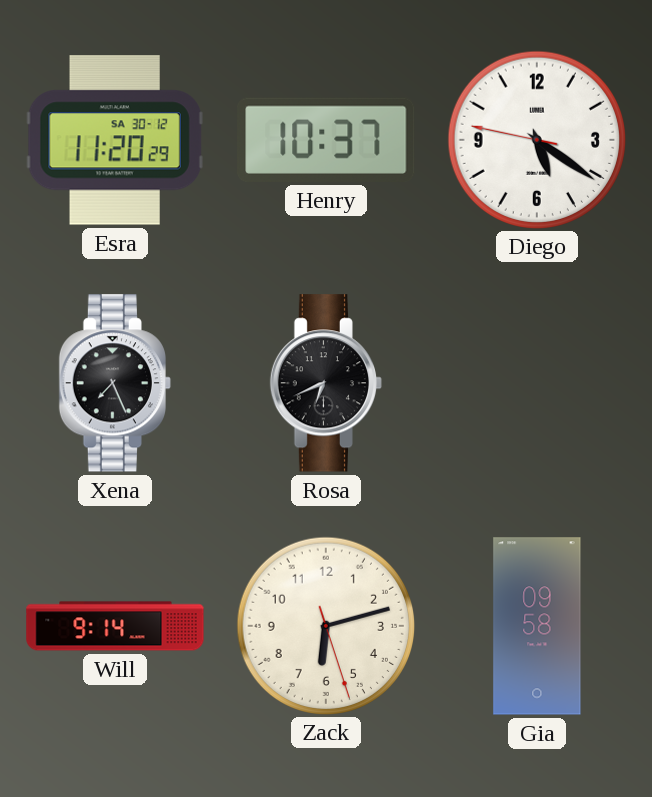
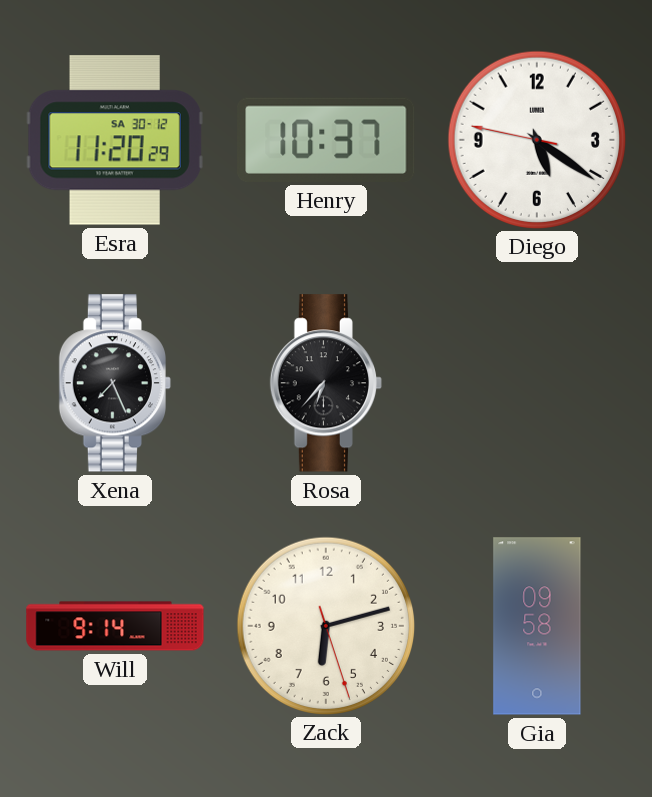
Rosa: 6:41 -> 6:37 (326, 383)
